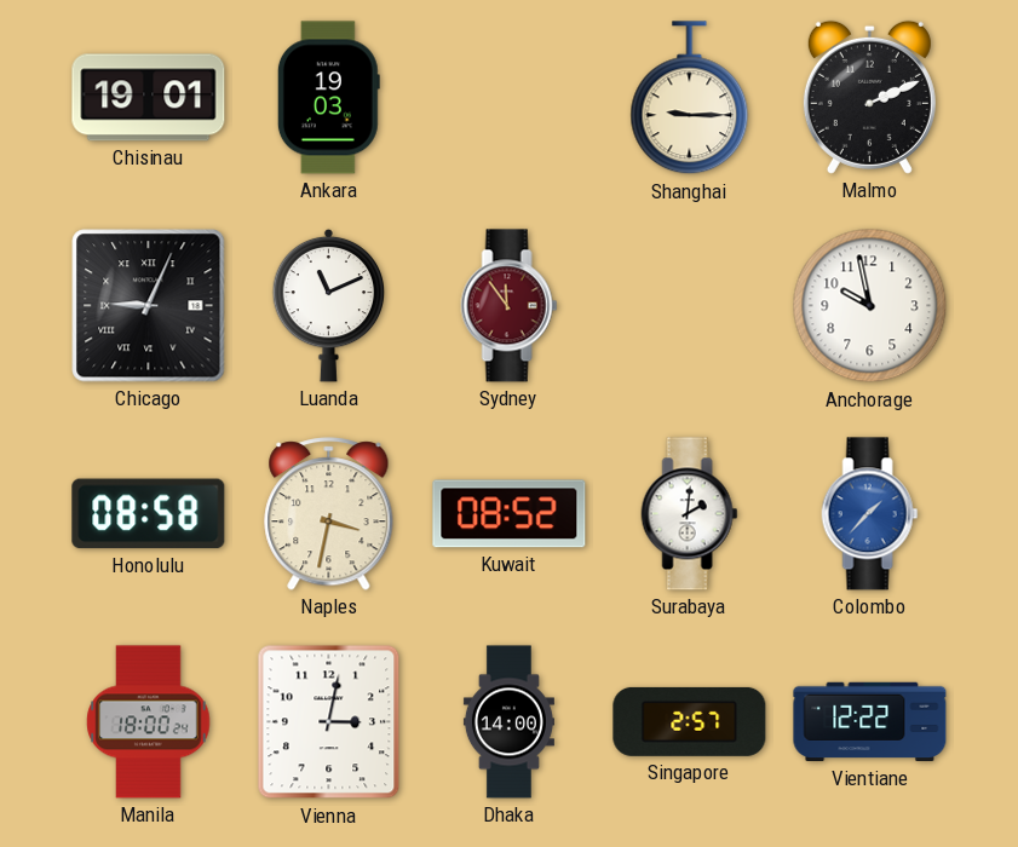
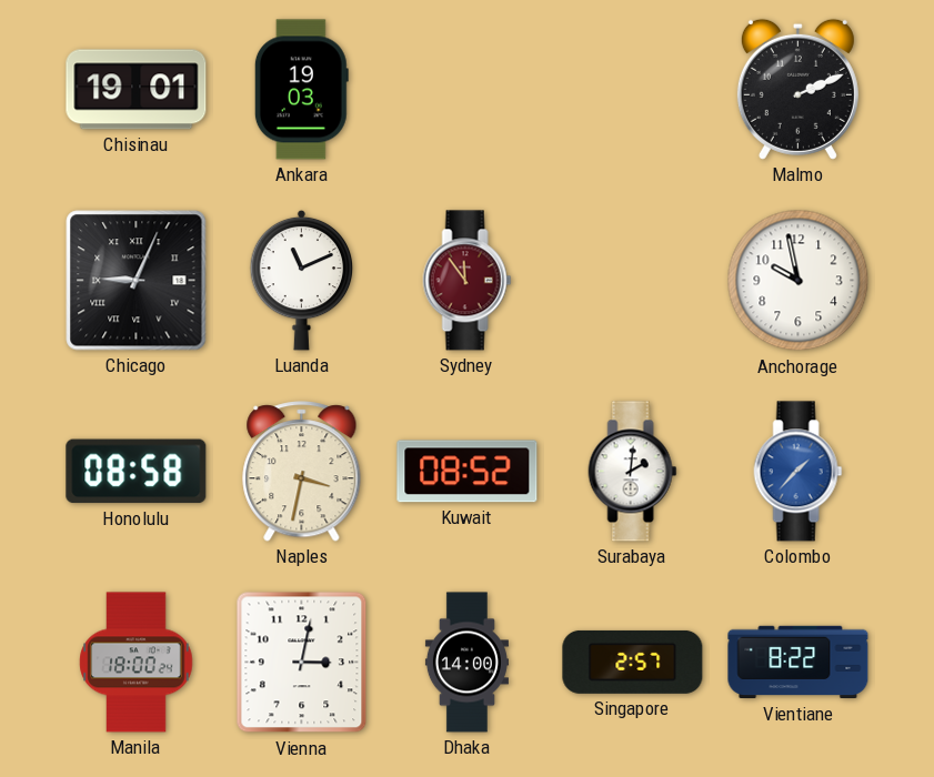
Shanghai: 9:15 -> none (690, 98)
Vientiane: 12:22 -> 8:22 (799, 663)
